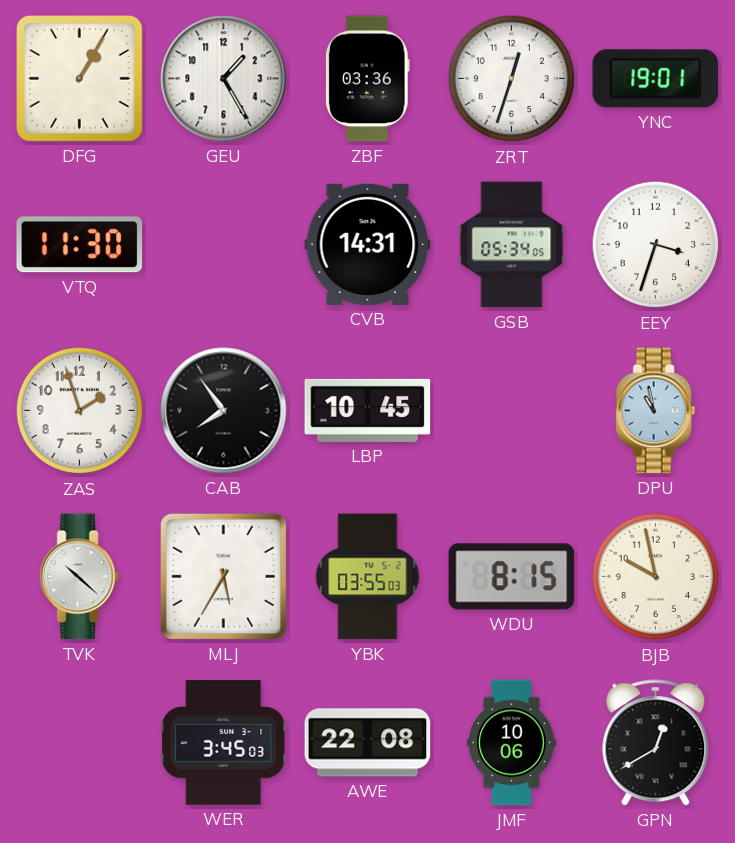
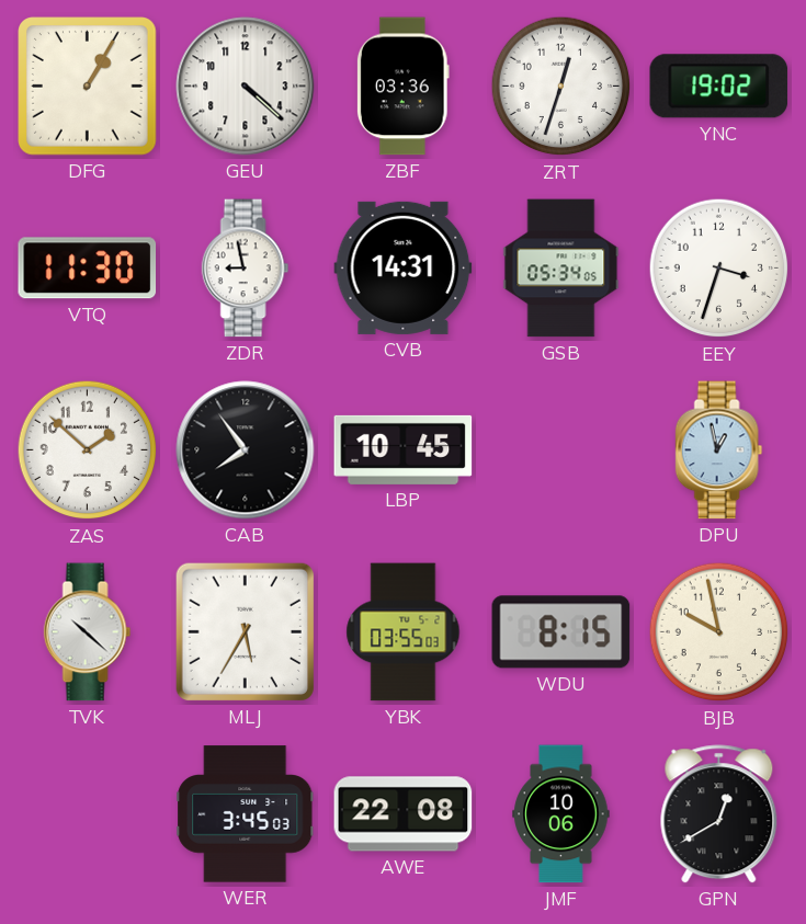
GEU: 1:25 -> 4:22 (246, 87)
YNC: 19:01 -> 19:02 (719, 87)
ZDR: none -> 8:58 (246, 269)
ZAS: 1:57 -> 1:52 (88, 450)
DPU: 10:58 -> 12:58 (719, 450)
